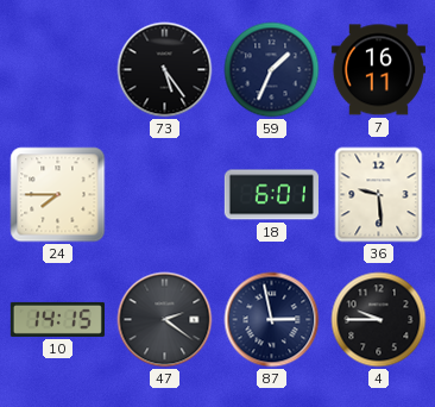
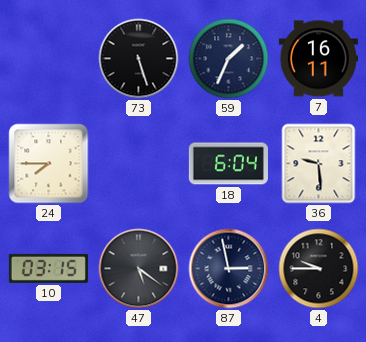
73: 5:24 -> 5:27 (139, 59)
18: 6:01 -> 6:04 (228, 164)
10: 14:15 -> 03:15 (48, 268)
47: 2:21 -> 5:21 (139, 269)
